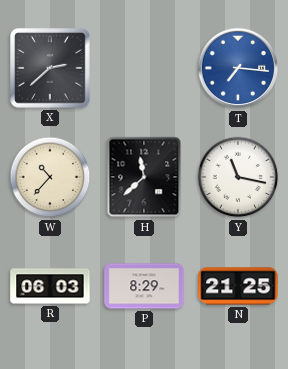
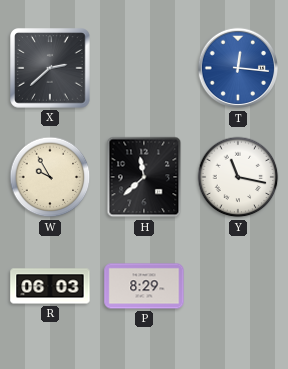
T: 7:16 -> 12:16 (238, 68)
W: 10:37 -> 9:55 (50, 177)
N: 21:25 -> none (238, 286)
